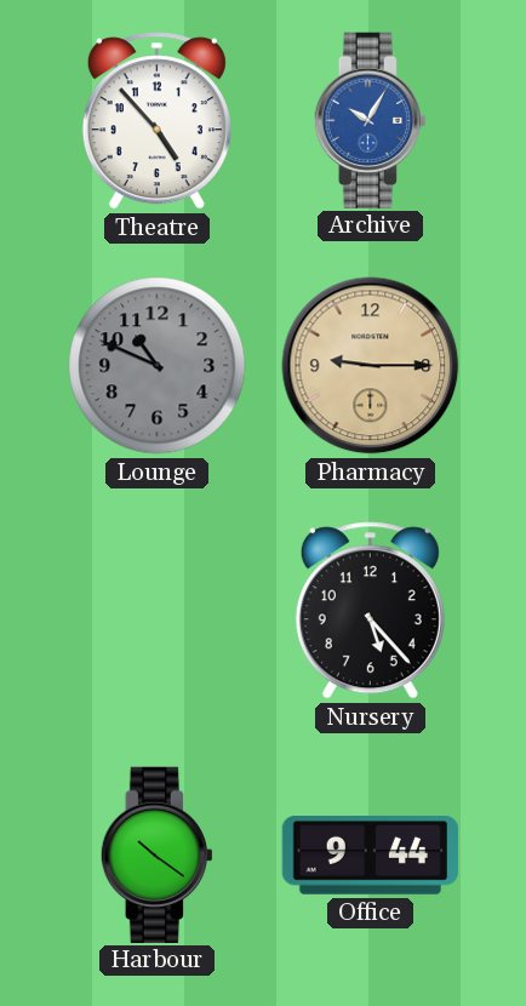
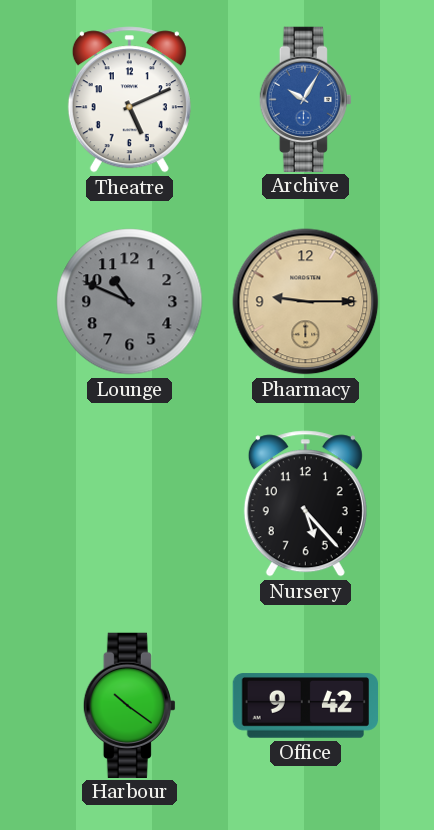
Theatre: 4:53 -> 5:11 (129, 100)
Office: 9:44 -> 9:42 (306, 706)
